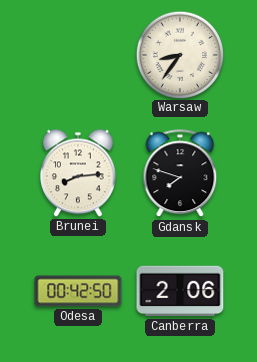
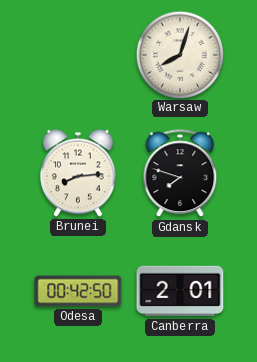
Warsaw: 8:36 -> 8:03 (179, 54)
Canberra: 2:06 -> 2:01 (180, 291)
